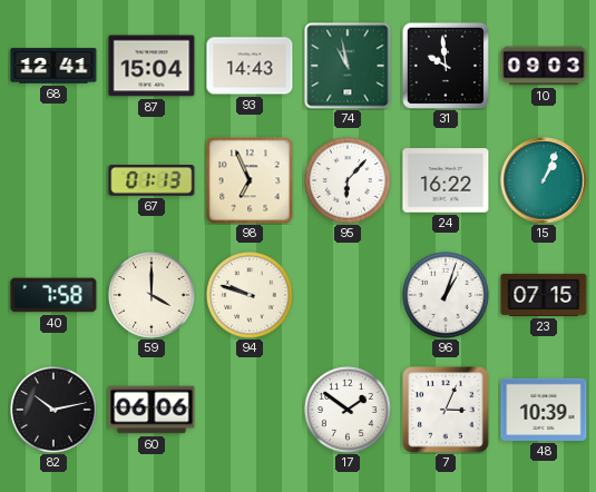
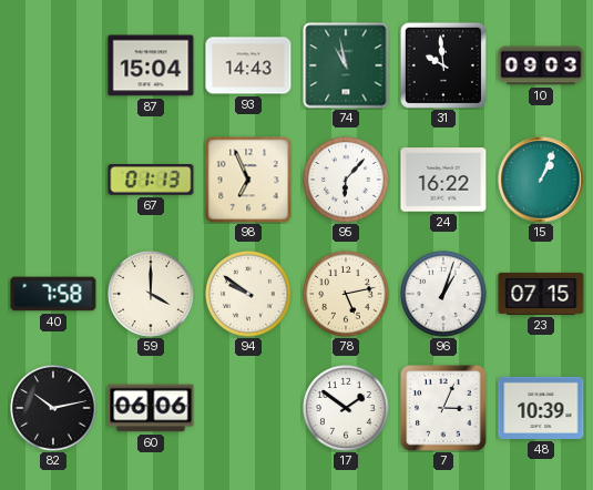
68: 12:41 -> none (53, 66)
94: 9:48 -> 9:51 (249, 295)
78: none -> 5:13 (347, 295)
